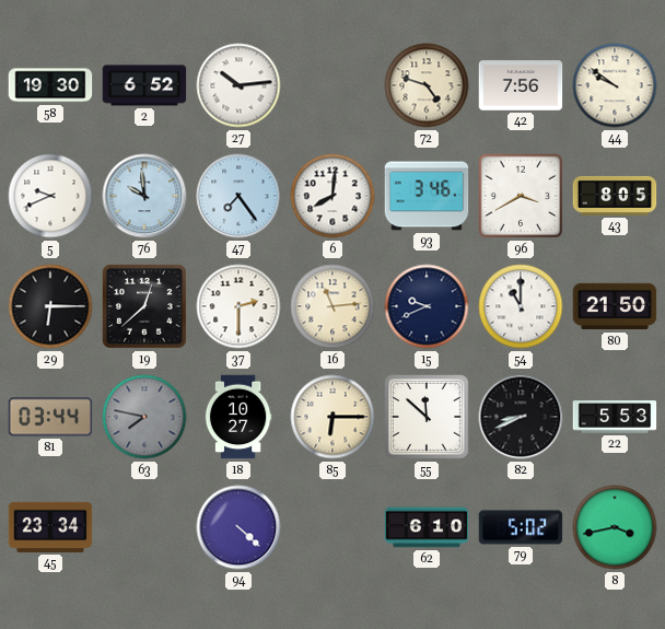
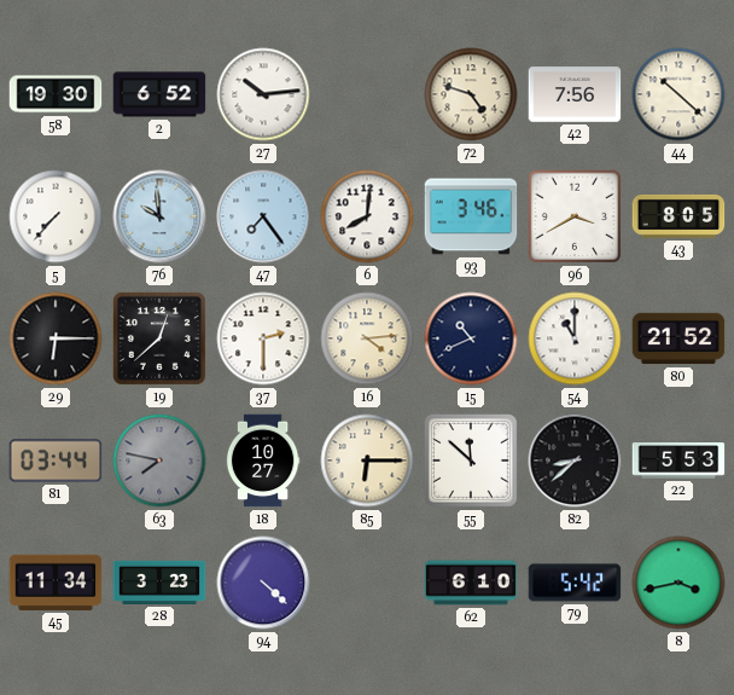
44: 9:51 -> 10:22 (678, 94)
5: 9:41 -> 7:37 (56, 216)
16: 11:14 -> 4:14 (367, 338)
15: 9:41 -> 10:41 (471, 338)
80: 21:50 -> 21:52 (678, 338)
82: 8:41 -> 8:38 (575, 461)
45: 23:34 -> 11:34 (56, 583)
28: none -> 3:23 (159, 583)
79: 5:02 -> 5:42 (575, 583)
